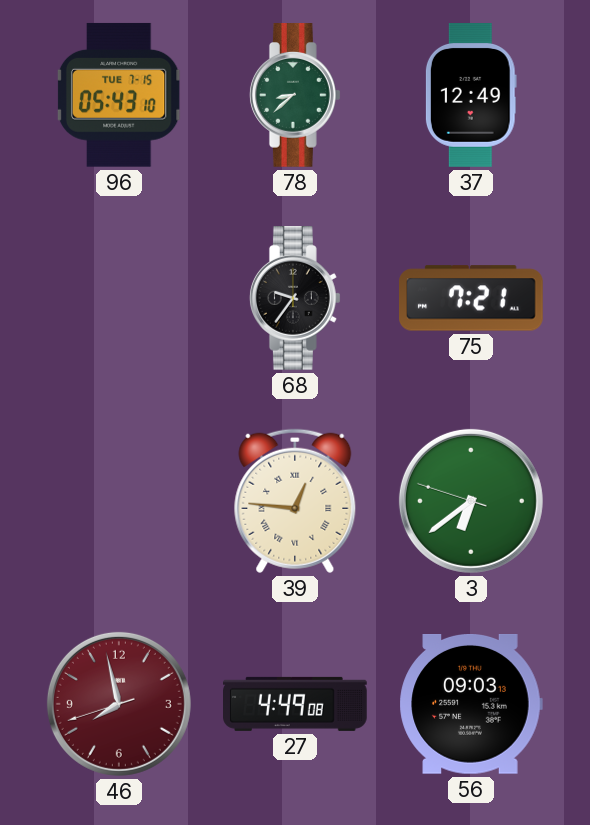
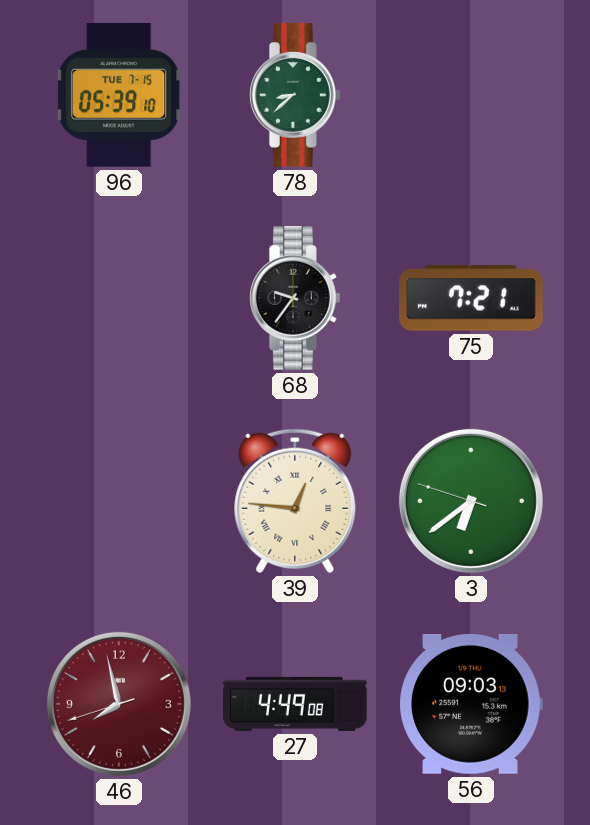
96: 05:43 -> 05:39 (119, 95)
37: 12:49 -> none (471, 96)
